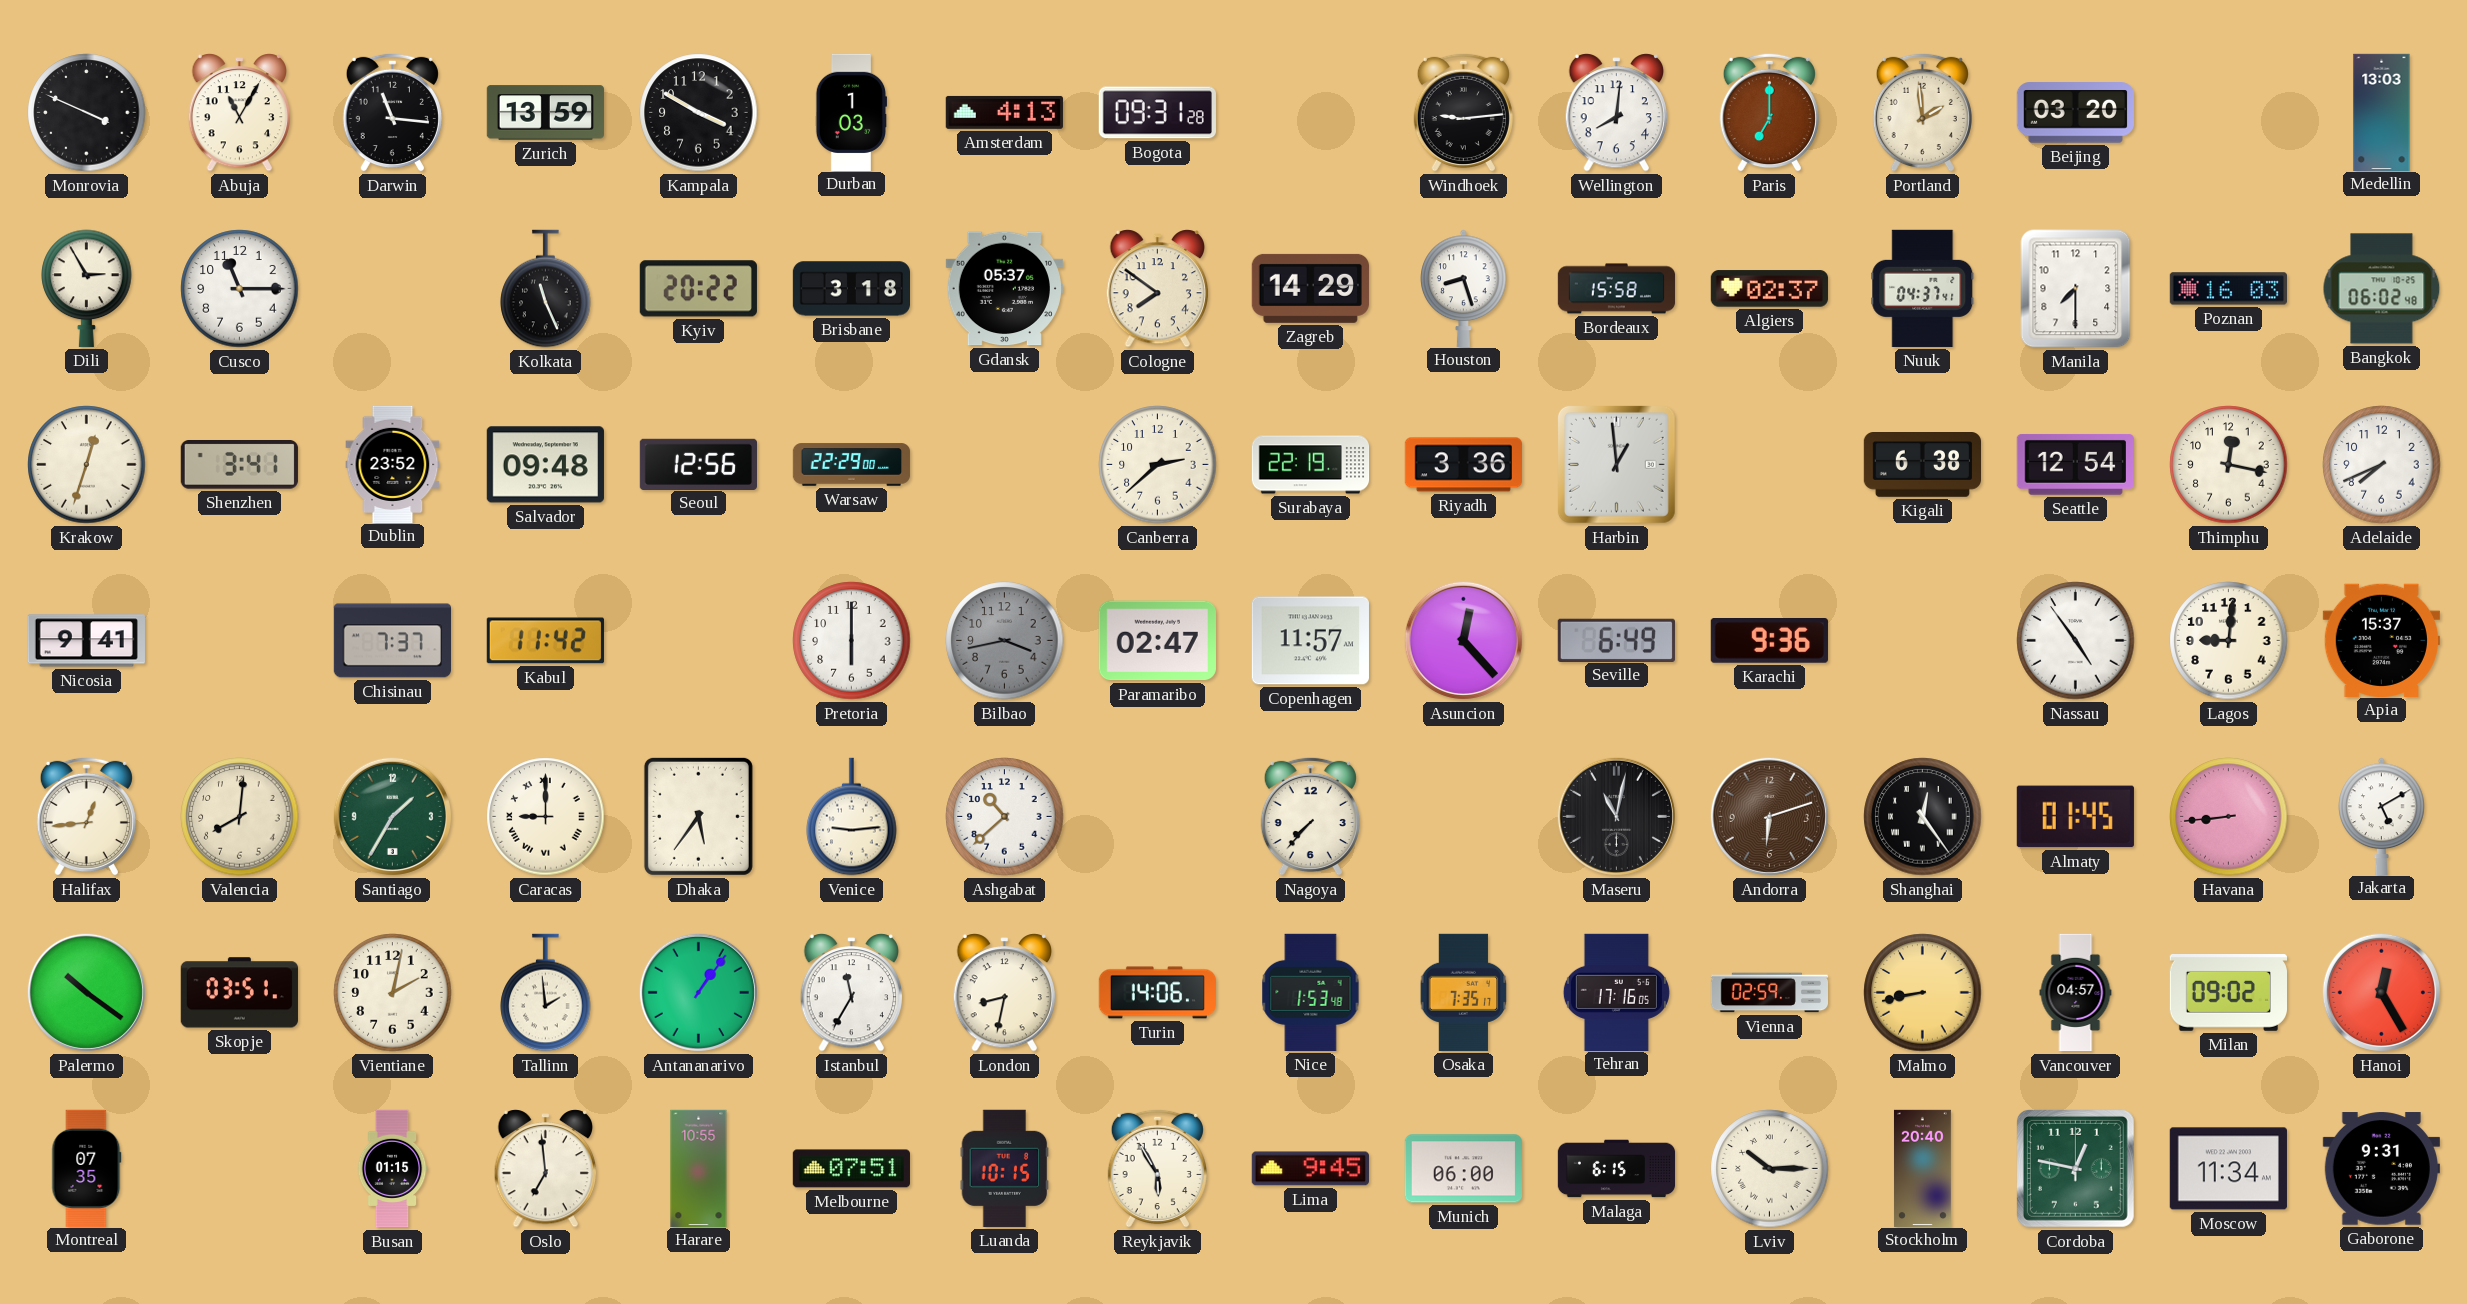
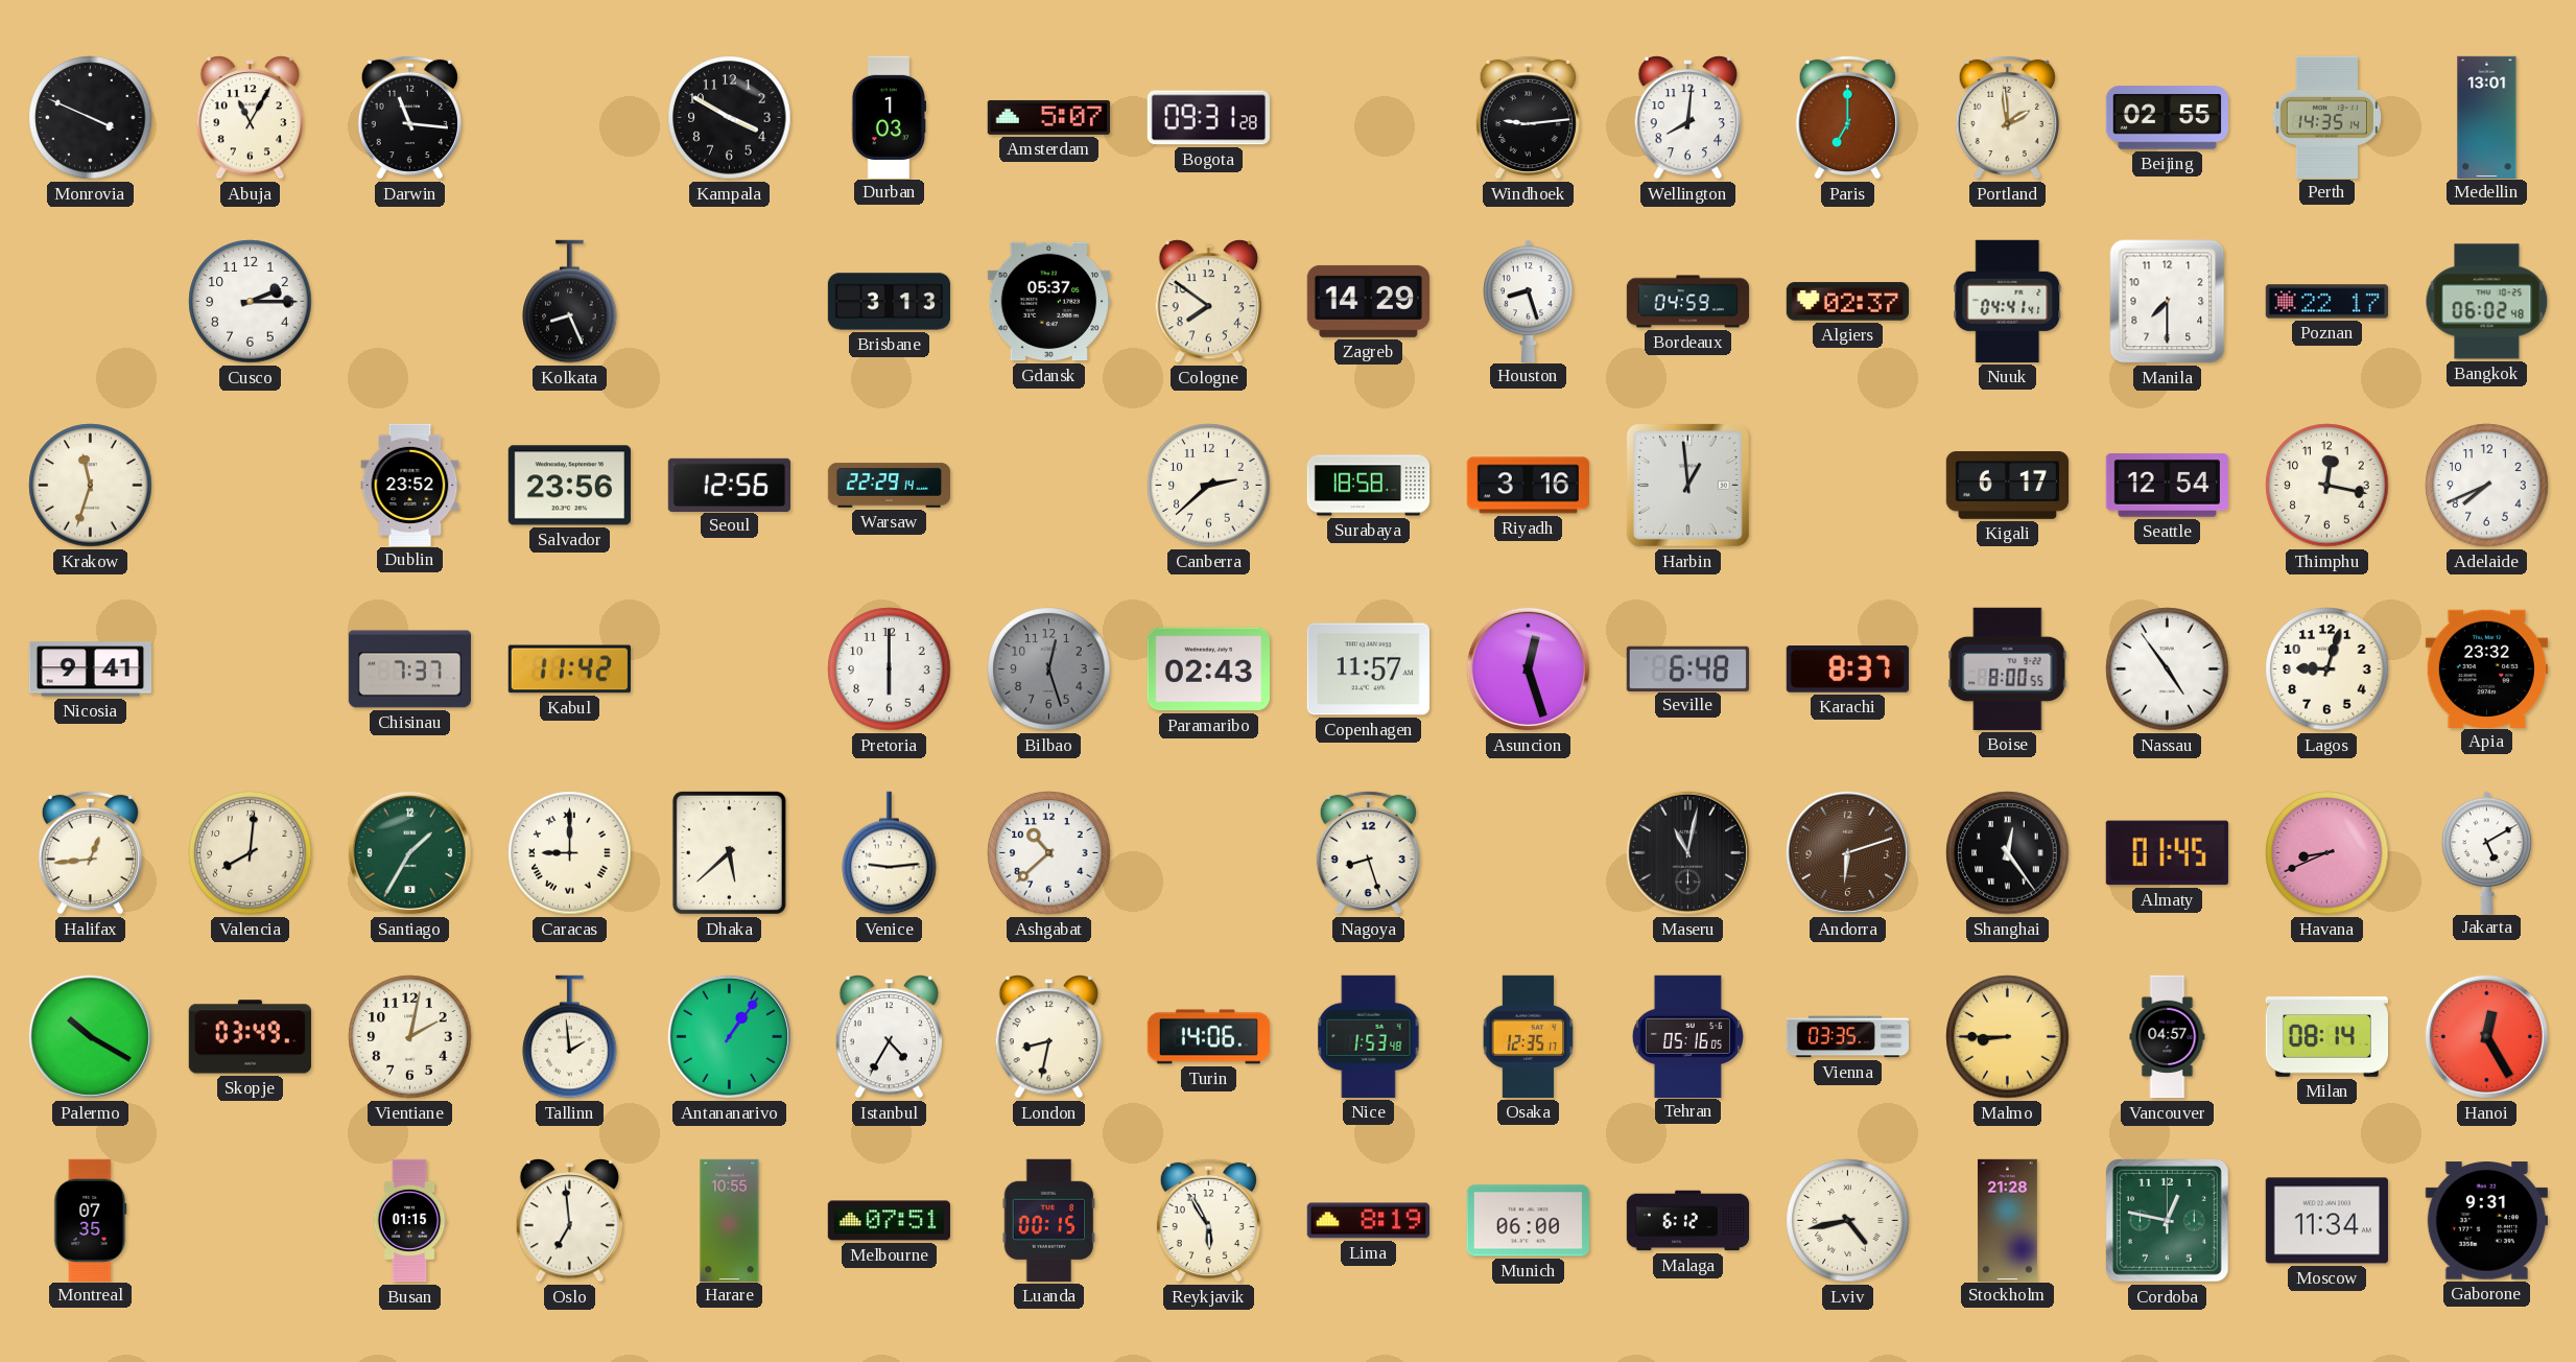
Zurich: 13:59 -> none (545, 113)
Amsterdam: 4:13 -> 5:07 (1048, 117)
Beijing: 03:20 -> 02:55 (2167, 118)
Perth: none -> 14:35 (2326, 117)
Medellin: 13:03 -> 13:01 (2487, 117)
Dili: 2:55 -> none (87, 288)
Cusco: 11:15 -> 2:15 (251, 302)
Kolkata: 11:26 -> 8:26 (570, 302)
Kyiv: 20:22 -> none (698, 289)
Brisbane: 3:18 -> 3:13 (889, 302)
Bordeaux: 15:58 -> 04:59 (1688, 302)
Nuuk: 04:37 -> 04:41 (2008, 301)
Poznan: 16:03 -> 22:17 (2326, 302)
Krakow: 12:33 -> 11:33 (91, 486)
Shenzhen: 3:41 -> none (239, 465)
Salvador: 09:48 -> 23:56 (569, 486)
Warsaw: 22:29:00 -> 22:29:14 (890, 486)
Surabaya: 22:19 -> 18:58 (1369, 486)
Riyadh: 3:36 -> 3:16 (1528, 486)
Kigali: 6:38 -> 6:17 (2007, 486)
Bilbao: 3:43 -> 12:27 (1049, 670)
Paramaribo: 02:47 -> 02:43 (1208, 670)
Asuncion: 12:23 -> 12:27 (1528, 668)
Seville: 6:49 -> 6:48 (1687, 668)
Karachi: 9:36 -> 8:37 (1847, 670)
Boise: none -> 8:00 (2008, 668)
Lagos: 9:01 -> 9:03 (2327, 670)
Apia: 15:37 -> 23:32 (2486, 668)
Dhaka: 5:36 -> 5:38 (729, 852)
Nagoya: 7:37 -> 8:27 (1368, 852)
Havana: 8:44 -> 8:41 (2327, 853)
Palermo: 10:21 -> 10:20 (90, 1036)
Skopje: 03:51 -> 03:49 (250, 1037)
Istanbul: 11:35 -> 4:35 (889, 1037)
Osaka: 7:35 -> 12:35 (1529, 1036)
Tehran: 17:16 -> 05:16 (1687, 1036)
Vienna: 02:59 -> 03:35 (1847, 1037)
Malmo: 8:43 -> 8:45 (2008, 1037)
Milan: 09:02 -> 08:14 (2326, 1037)
Luanda: 10:15 -> 00:15 (1049, 1220)
Lima: 9:45 -> 8:19 (1368, 1221)
Malaga: 6:15 -> 6:12 (1688, 1221)
Lviv: 10:15 -> 4:43 (1848, 1221)
Stockholm: 20:40 -> 21:28 (2007, 1220)
